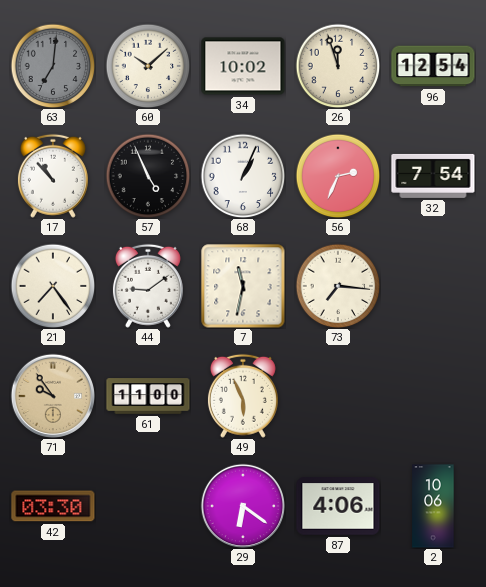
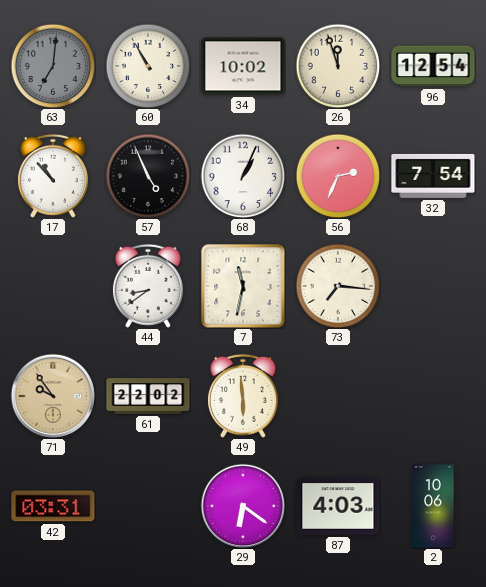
60: 10:08 -> 10:55 (148, 66)
21: 7:24 -> none (53, 286)
44: 9:09 -> 8:39 (148, 286)
61: 11:00 -> 22:02 (148, 396)
49: 5:56 -> 5:59 (243, 396)
42: 03:30 -> 03:31 (53, 506)
87: 4:06 -> 4:03 (338, 506)
